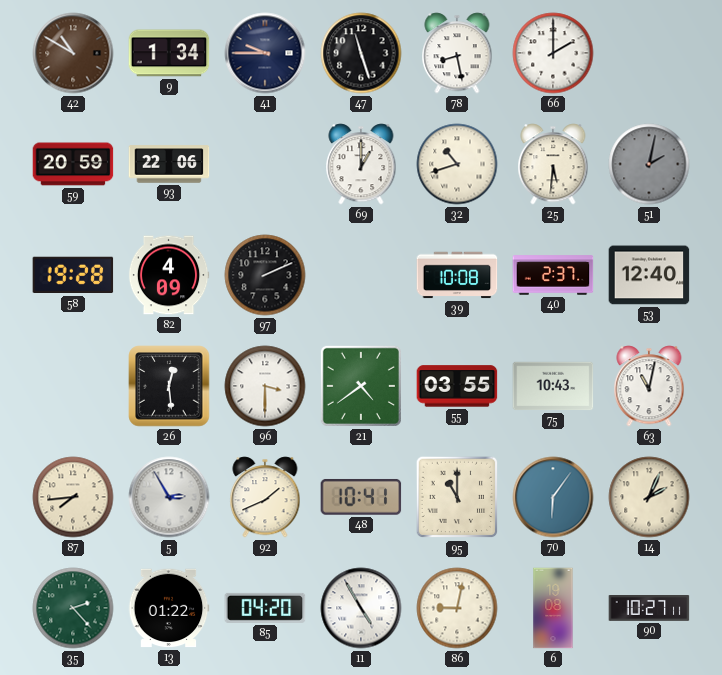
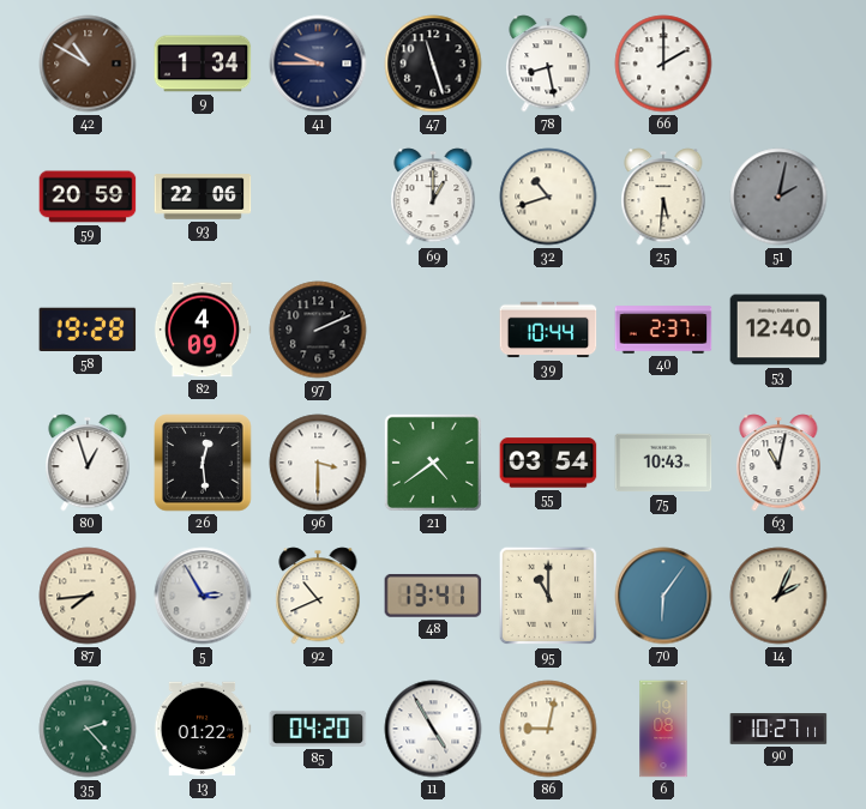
39: 10:08 -> 10:44 (548, 330)
80: none -> 12:57 (88, 463)
55: 03:55 -> 03:54 (548, 463)
92: 1:41 -> 10:41 (318, 596)
48: 10:41 -> 13:41 (433, 596)
